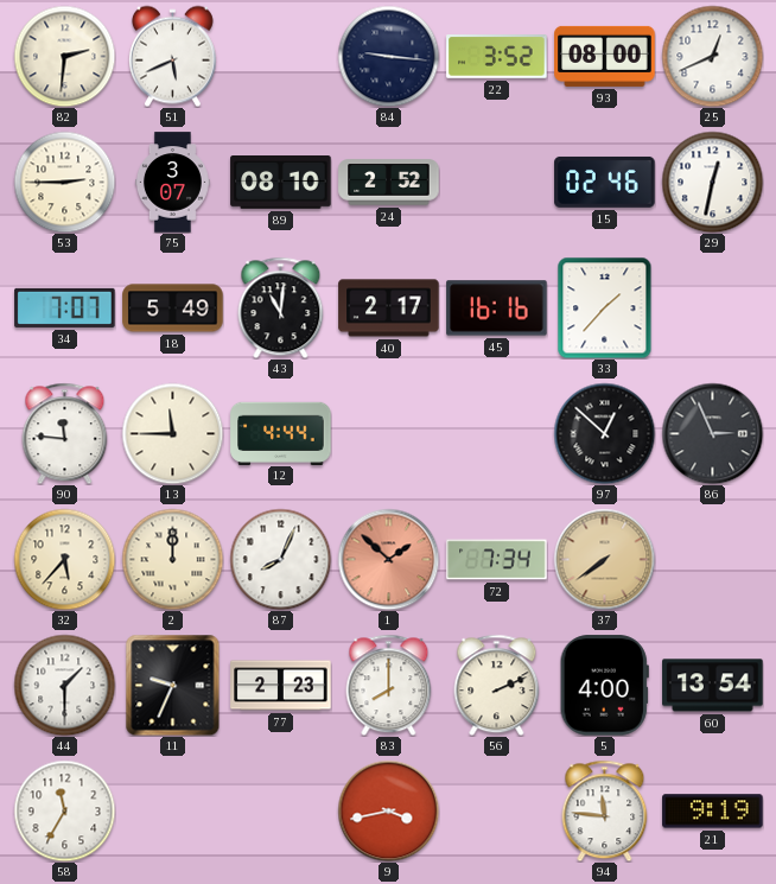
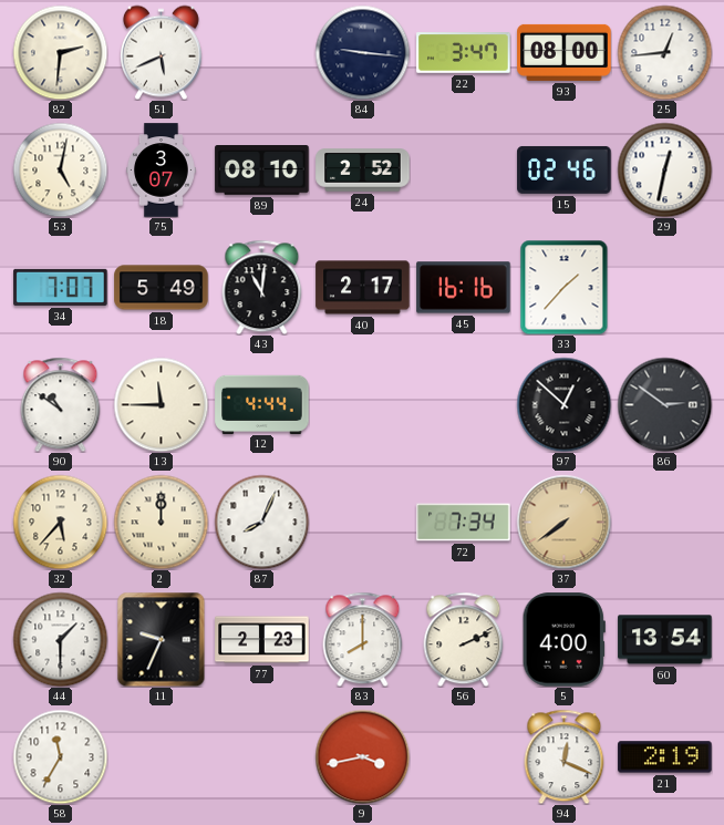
22: 3:52 -> 3:47 (464, 53)
25: 12:41 -> 12:44 (664, 52)
53: 2:45 -> 5:02 (60, 169)
90: 11:46 -> 10:51 (61, 404)
86: 2:56 -> 2:51 (664, 404)
1: 1:52 -> none (388, 559)
94: 11:46 -> 12:19 (565, 756)
21: 9:19 -> 2:19 (665, 757)
